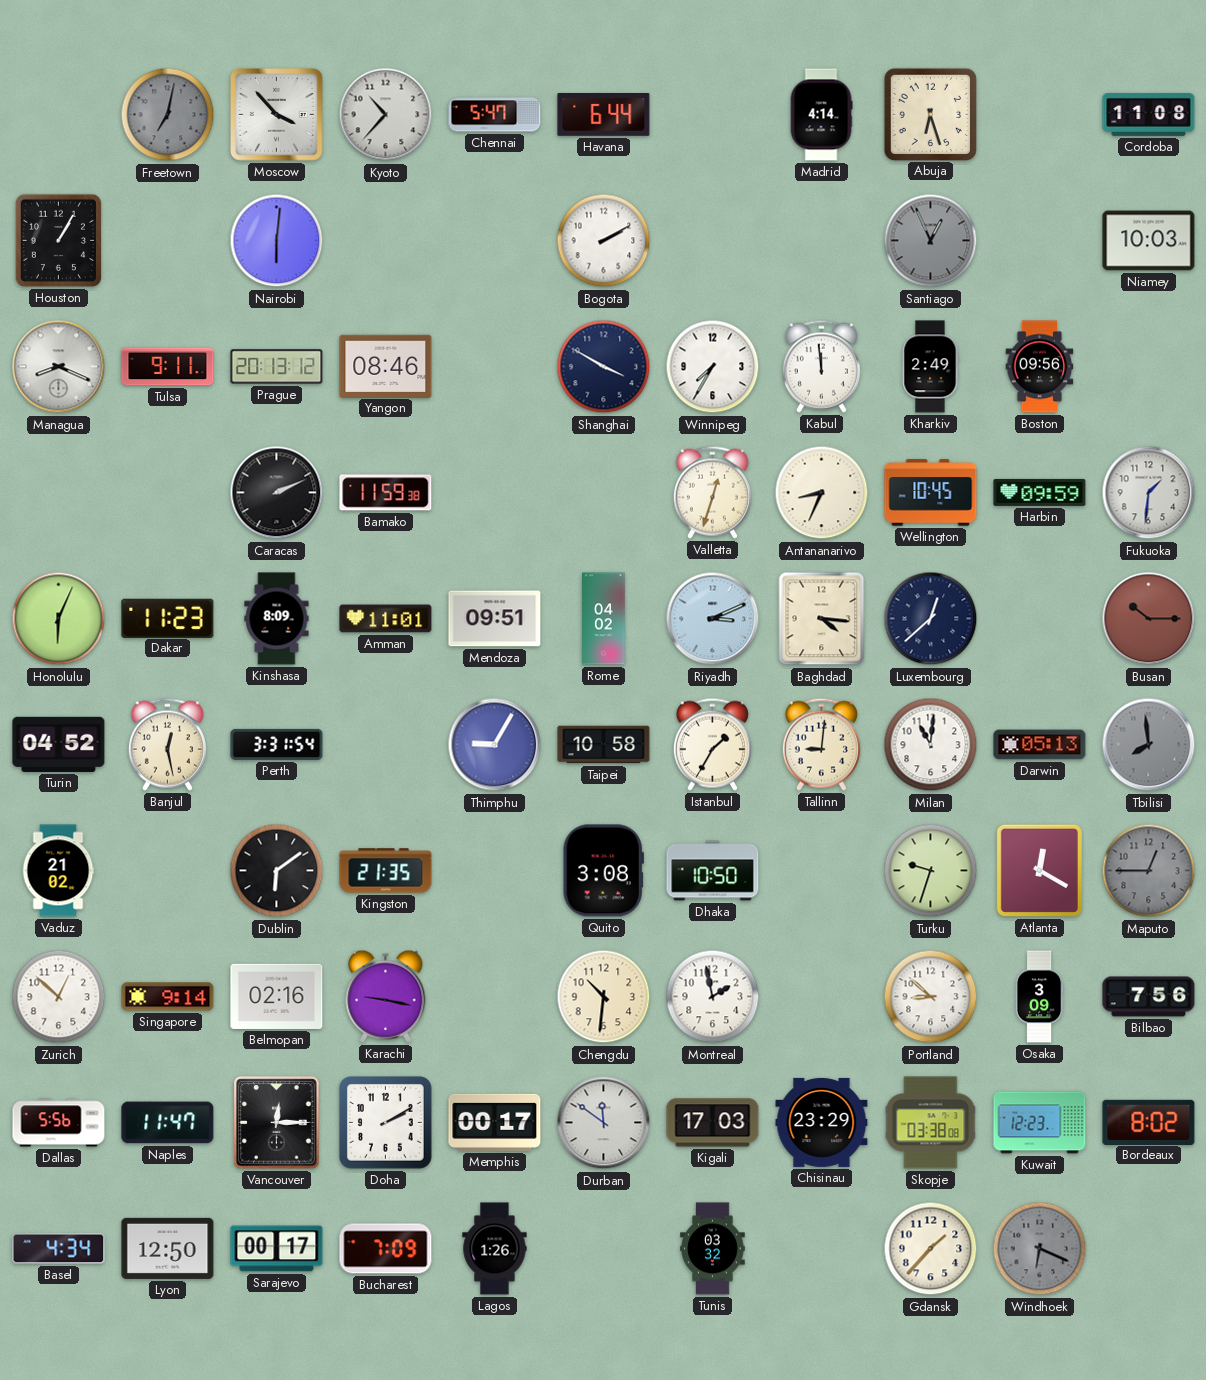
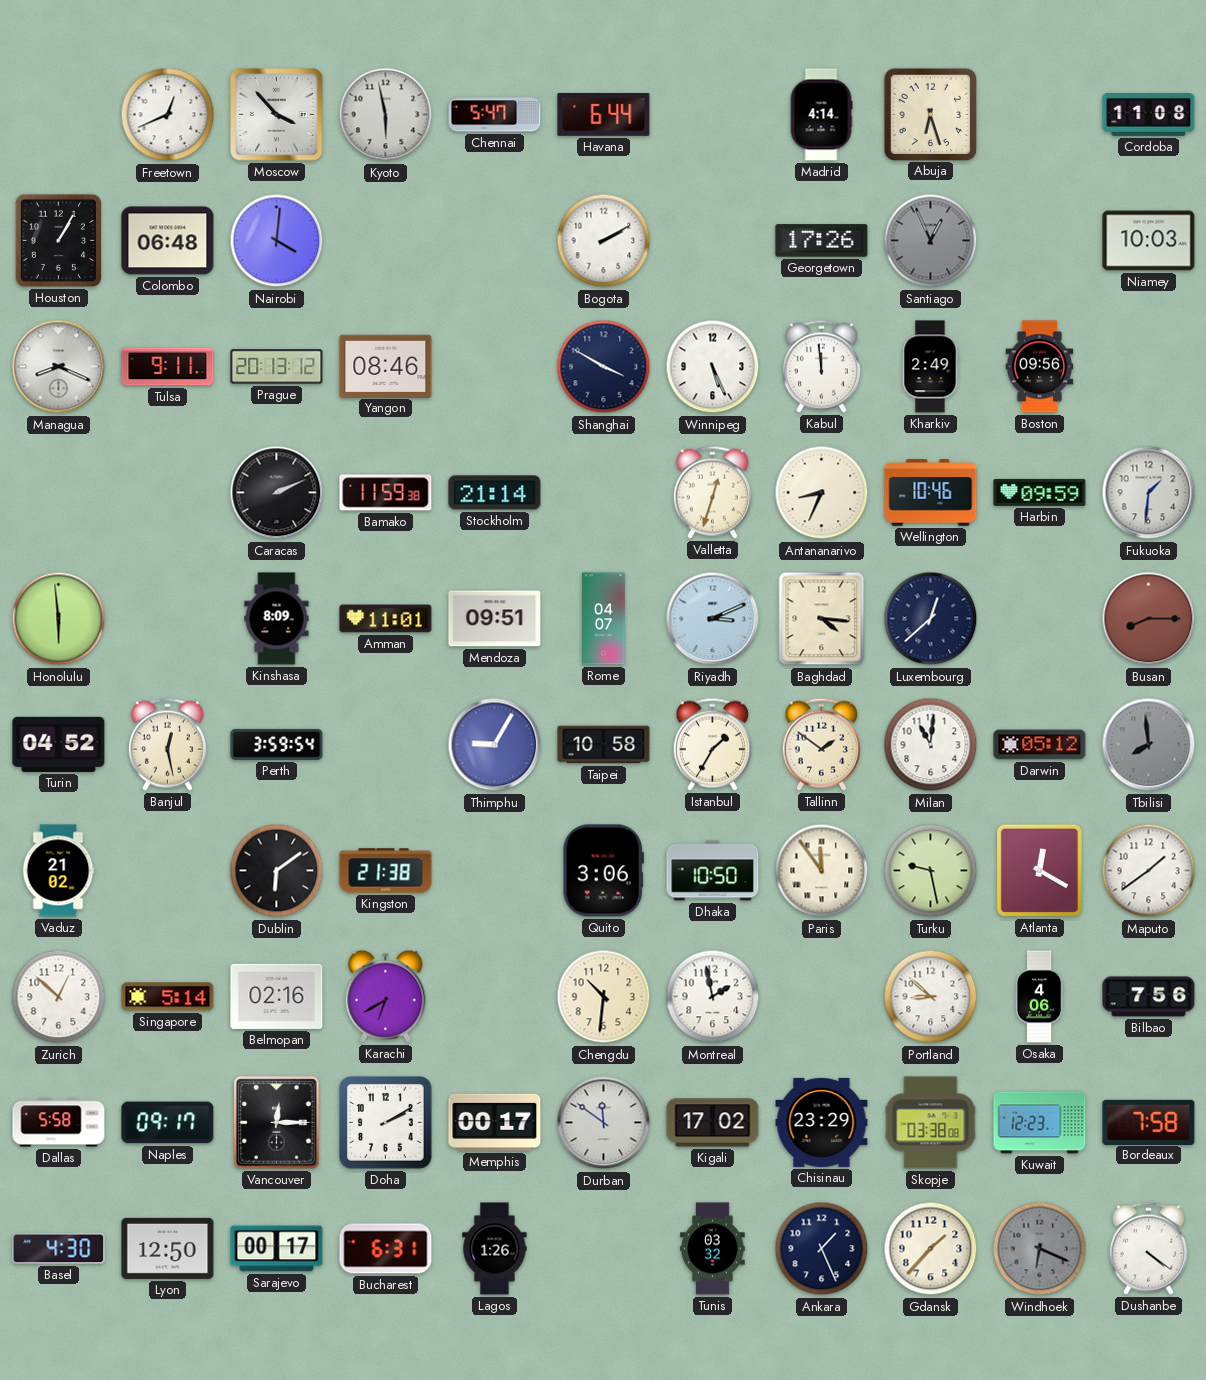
Freetown: 7:02 -> 12:41 (168, 115)
Freetown dial: grey -> white (168, 115)
Kyoto: 10:37 -> 5:58 (386, 115)
Colombo: none -> 06:48 (168, 241)
Nairobi: 6:01 -> 4:01 (277, 241)
Georgetown: none -> 17:26 (822, 241)
Winnipeg: 7:35 -> 5:26 (713, 367)
Stockholm: none -> 21:14 (495, 493)
Wellington: 10:45 -> 10:46 (931, 493)
Honolulu: 6:04 -> 5:59 (59, 619)
Dakar: 11:23 -> none (168, 618)
Rome: 04:02 -> 04:07 (604, 619)
Busan: 10:15 -> 8:15 (1149, 619)
Perth: 3:31 -> 3:59 (277, 744)
Tallinn: 9:01 -> 1:51 (821, 744)
Darwin: 05:13 -> 05:12 (1040, 745)
Kingston: 21:35 -> 21:38 (386, 871)
Quito: 3:08 -> 3:06 (603, 871)
Paris: none -> 11:54 (822, 871)
Turku: 9:33 -> 9:28 (931, 871)
Maputo: 12:45 -> 1:39 (1149, 871)
Maputo dial: grey -> white (1149, 871)
Singapore: 9:14 -> 5:14 (168, 997)
Karachi: 9:17 -> 6:40 (386, 996)
Osaka: 3:09 -> 4:06 (1039, 997)
Dallas: 5:56 -> 5:58 (59, 1123)
Naples: 11:47 -> 09:17 (168, 1123)
Kigali: 17:03 -> 17:02 (713, 1123)
Bordeaux: 8:02 -> 7:58 (1149, 1122)
Basel: 4:34 -> 4:30 (59, 1249)
Bucharest: 7:09 -> 6:31 (386, 1249)
Ankara: none -> 1:26 (822, 1249)
Dushanbe: none -> 4:21 (1148, 1248)
